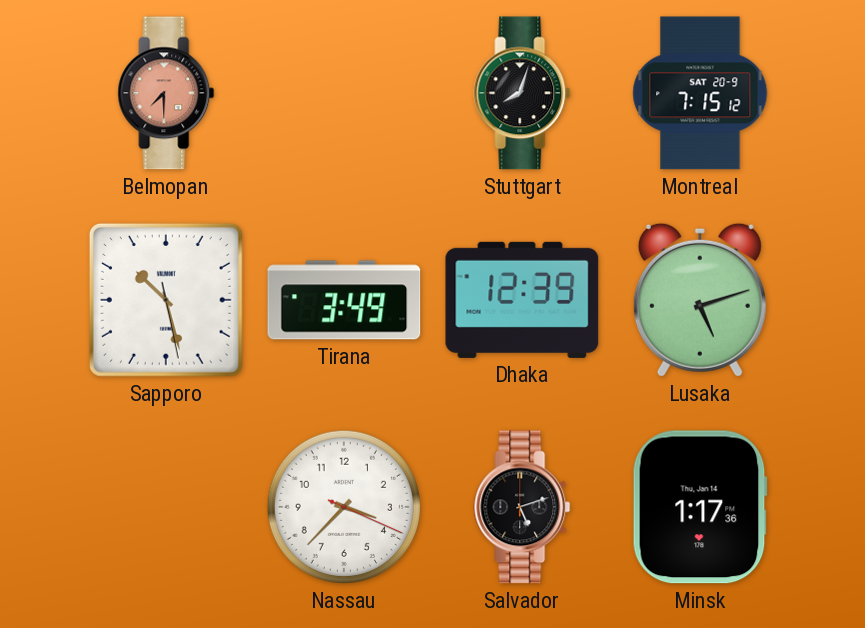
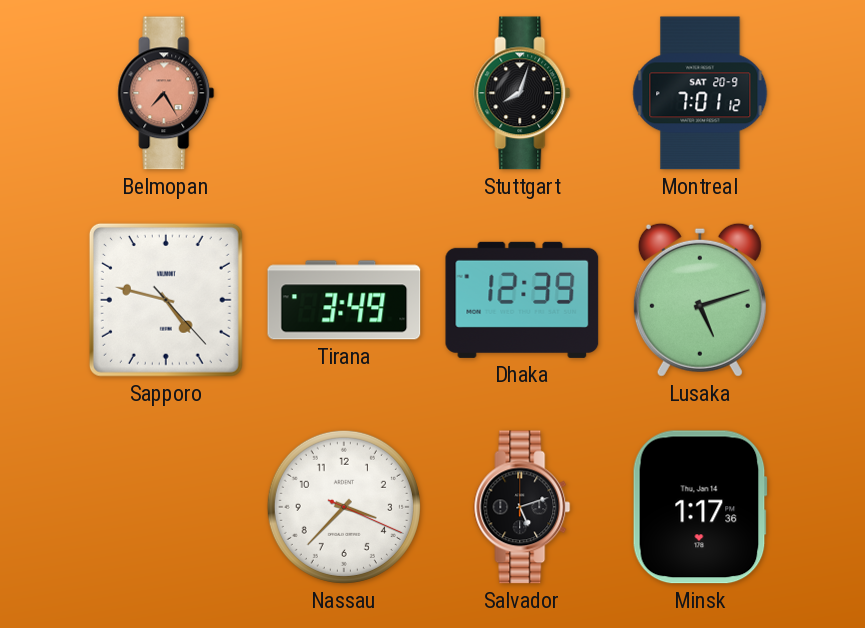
Belmopan: 7:30 -> 7:25 (166, 93)
Montreal: 7:15 -> 7:01 (700, 93)
Sapporo: 10:27 -> 4:47 (166, 300)
